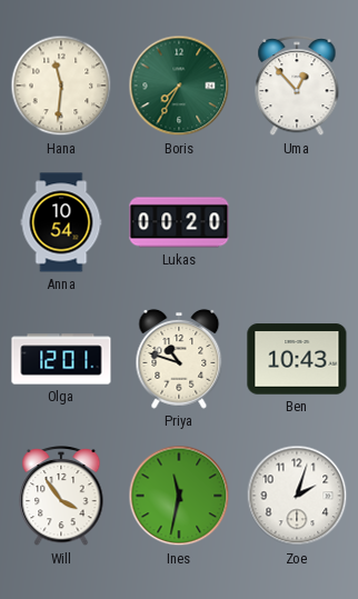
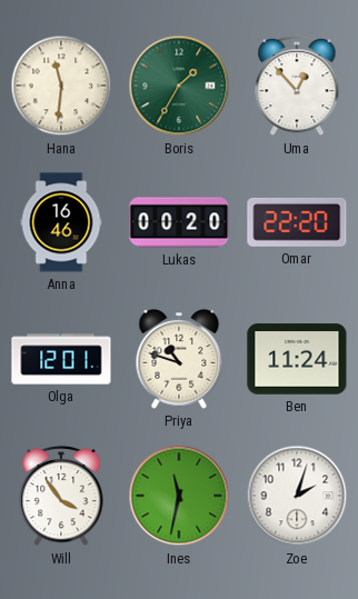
Boris: 7:35 -> 1:35 (179, 86)
Anna: 10:54 -> 16:46 (61, 222)
Omar: none -> 22:20 (297, 222)
Ben: 10:43 -> 11:24 (297, 359)
